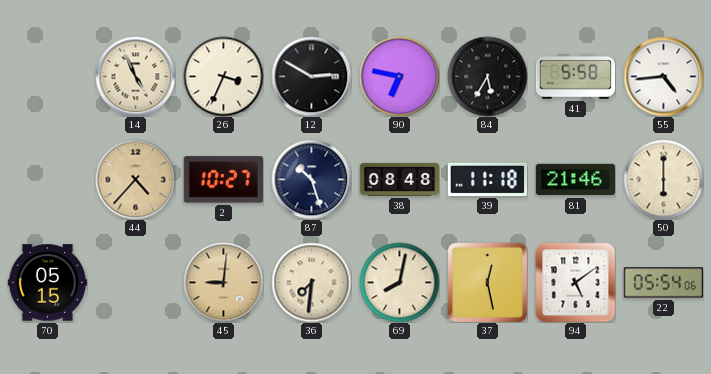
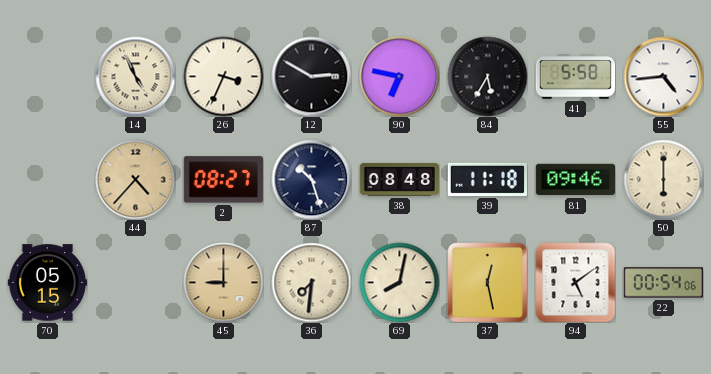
2: 10:27 -> 08:27 (223, 180)
81: 21:46 -> 09:46 (575, 180)
45: 9:01 -> 9:00 (223, 282)
22: 05:54 -> 00:54 (663, 283)
